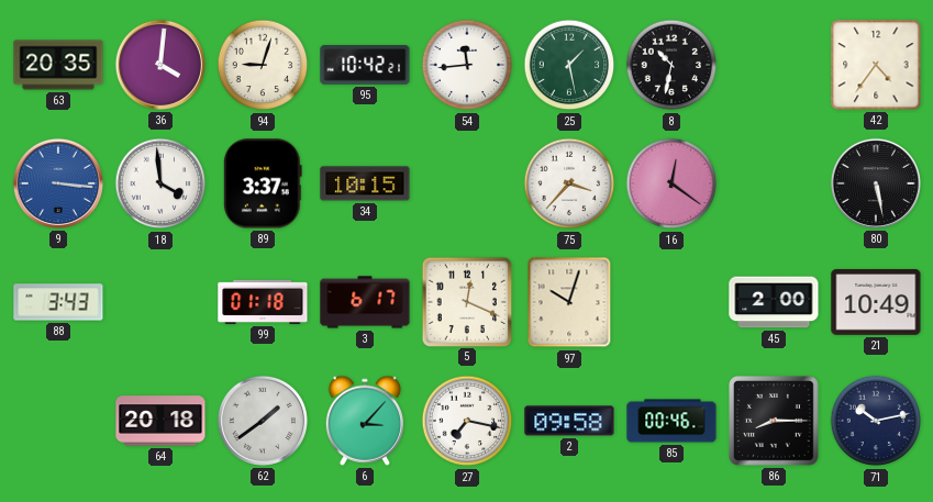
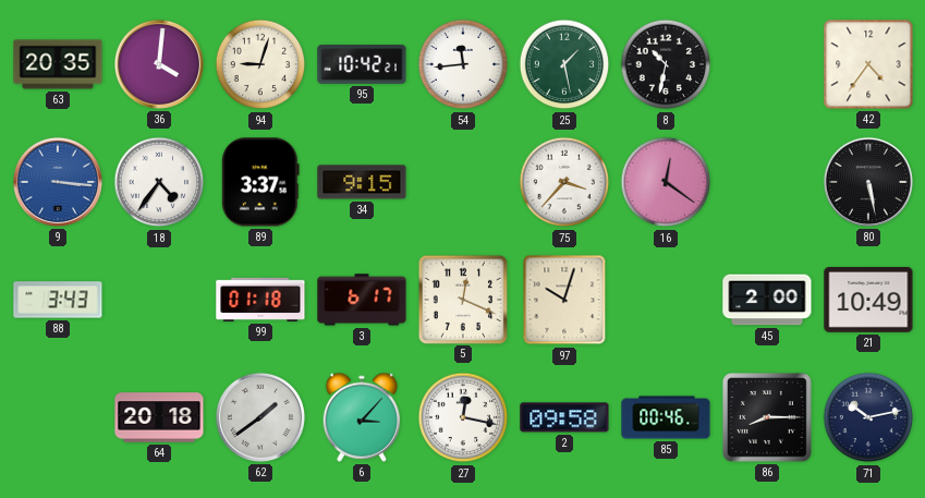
18: 3:59 -> 4:36 (159, 182)
34: 10:15 -> 9:15 (362, 182)
27: 7:17 -> 12:17 (463, 417)
